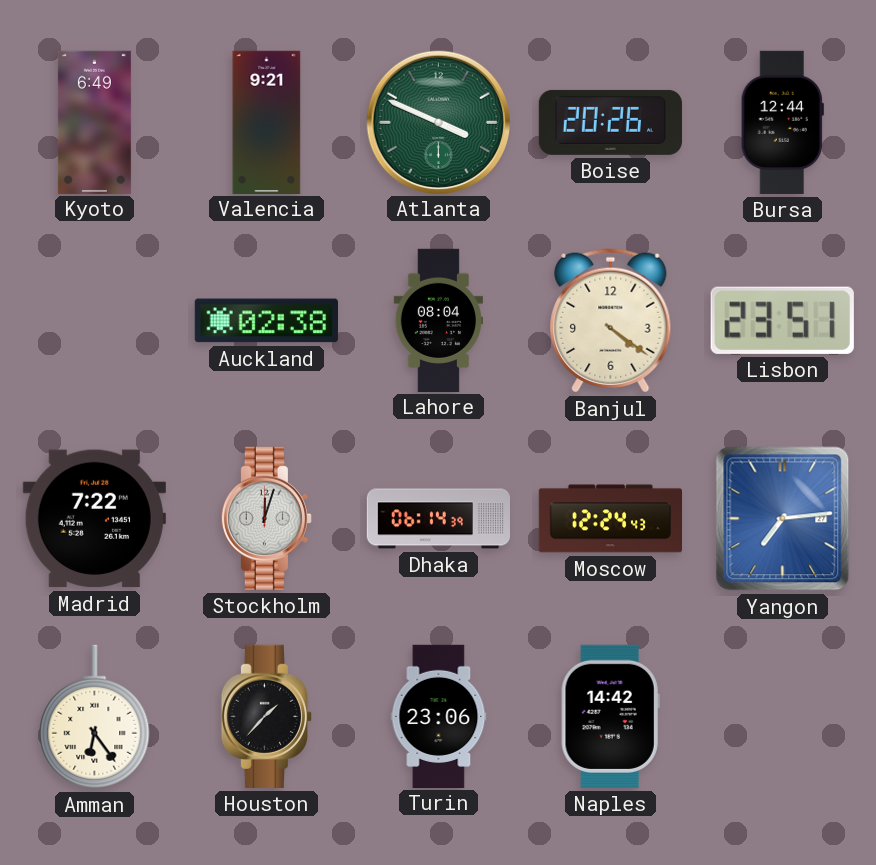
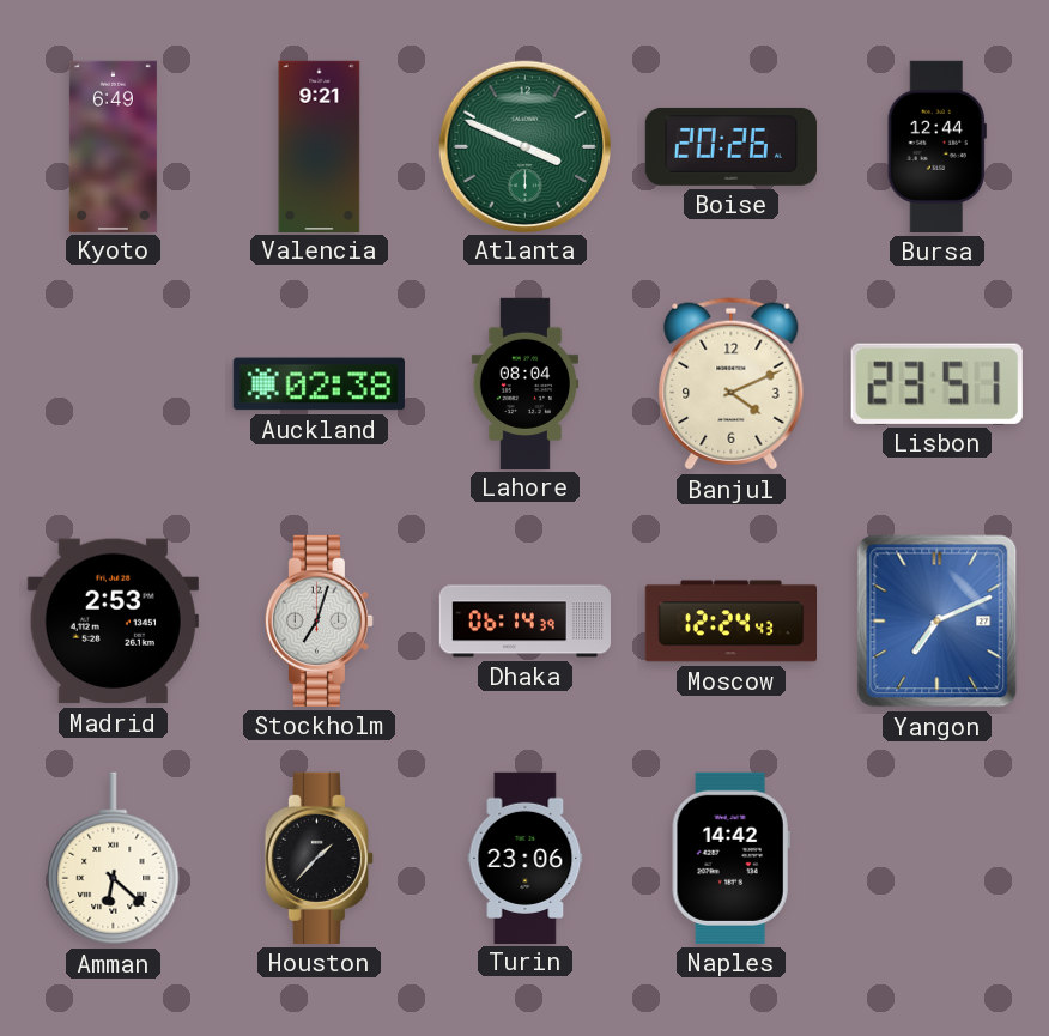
Banjul: 4:21 -> 4:11 (732, 384)
Madrid: 7:22 -> 2:53 (113, 622)
Stockholm: 12:03 -> 7:03 (319, 620)
Yangon: 7:14 -> 7:11 (938, 622)
Amman: 6:24 -> 6:22 (114, 859)
